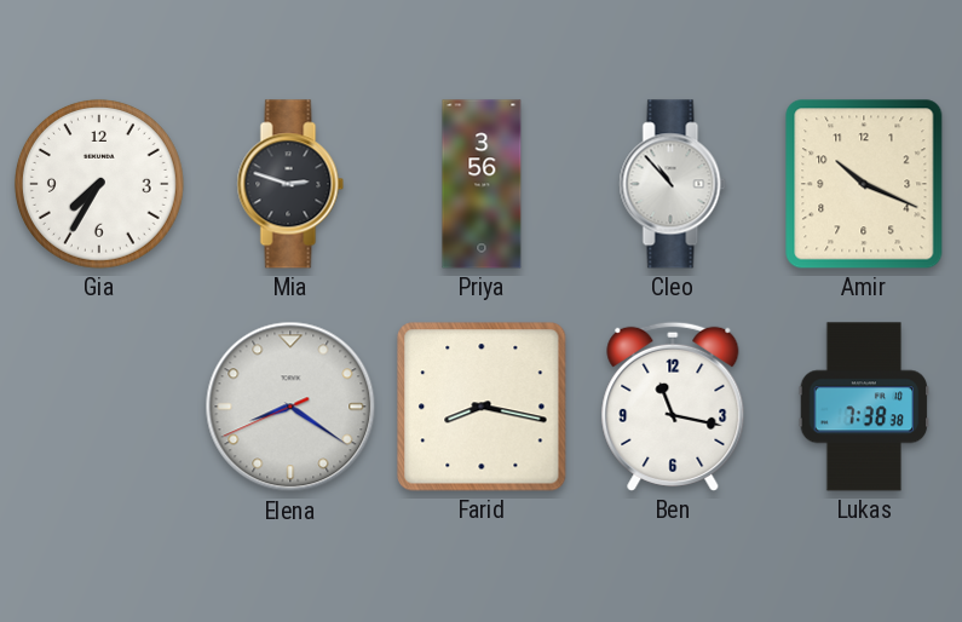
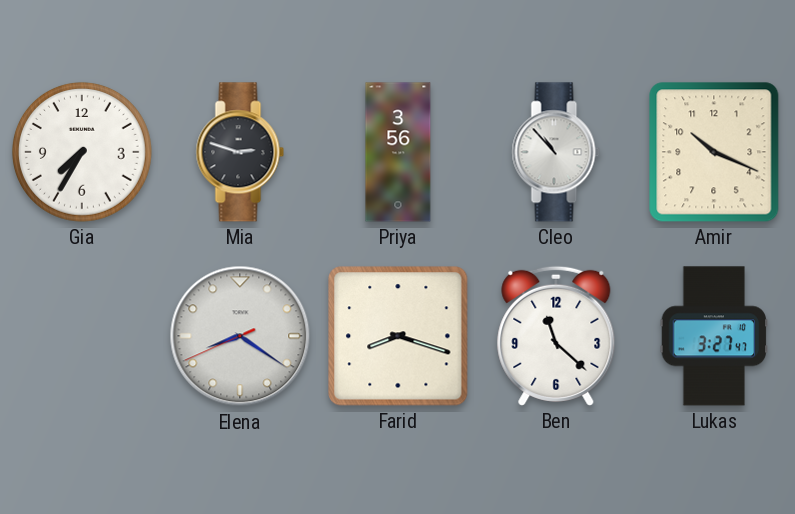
Farid: 8:17 -> 8:18 (398, 336)
Ben: 11:17 -> 11:22 (556, 336)
Lukas: 7:38 -> 3:27 (714, 336)
